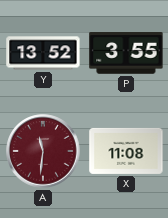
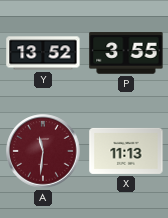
X: 11:08 -> 11:13 (126, 151)
